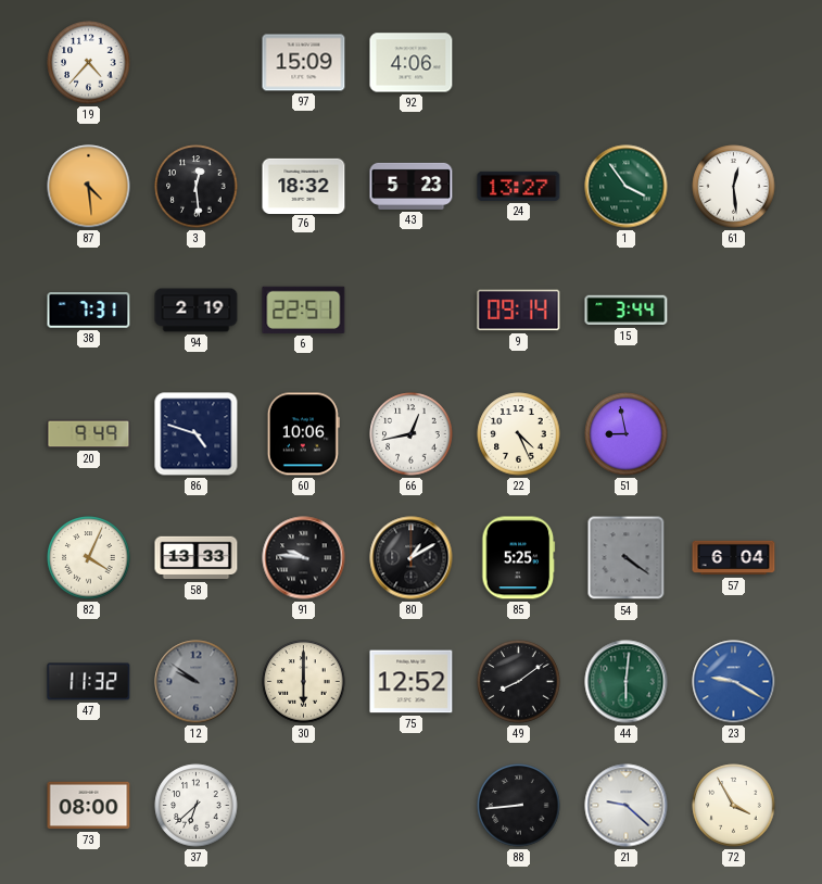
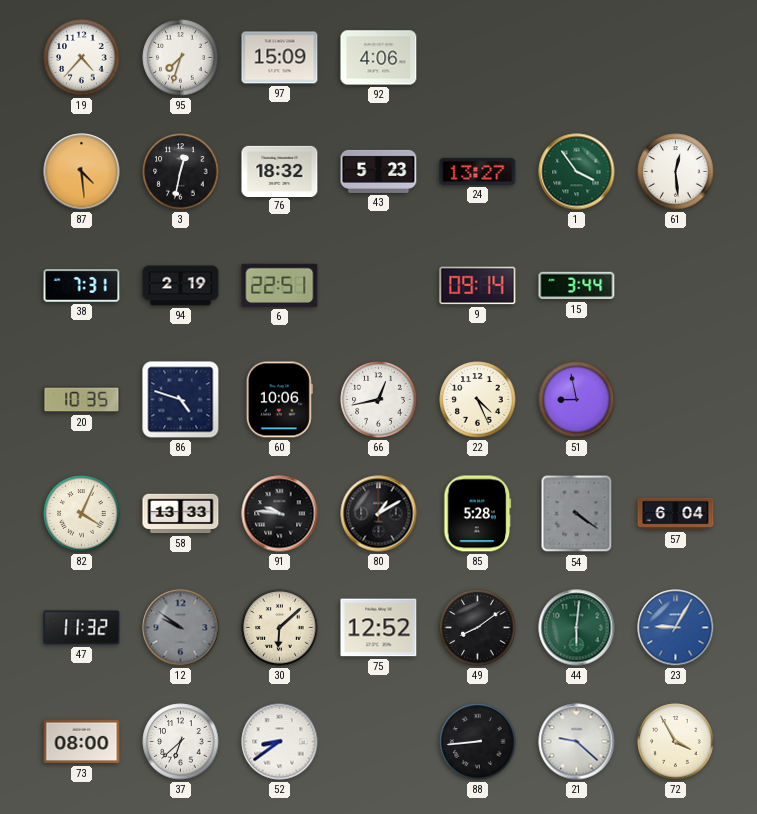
95: none -> 7:33 (181, 58)
3: 12:29 -> 12:32 (181, 172)
20: 9:49 -> 10:35 (82, 400)
85: 5:25 -> 5:28 (478, 514)
30: 6:00 -> 6:08 (280, 628)
23: 9:20 -> 9:05 (676, 628)
52: none -> 8:39 (280, 742)
